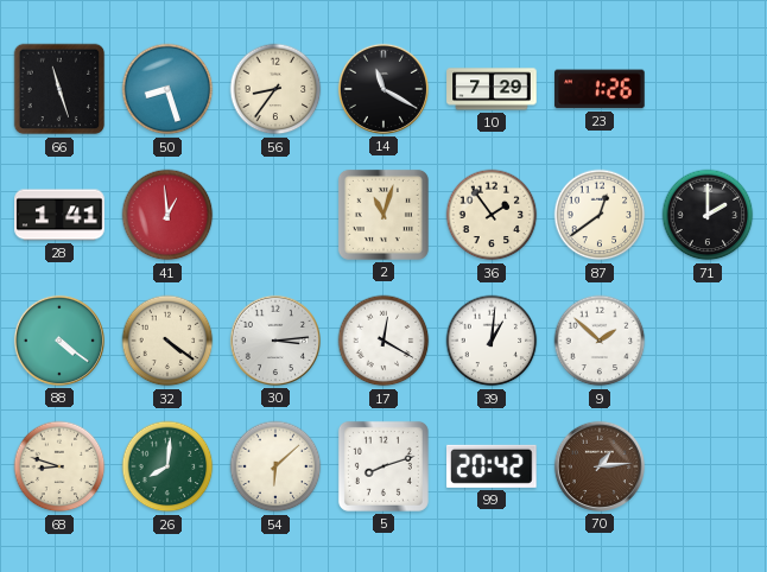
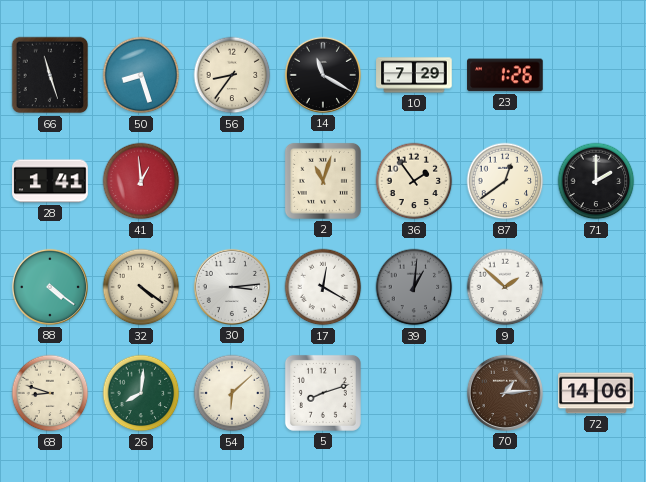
39 dial: white -> grey (414, 287)
99: 20:42 -> none (492, 466)
72: none -> 14:06 (596, 393)
